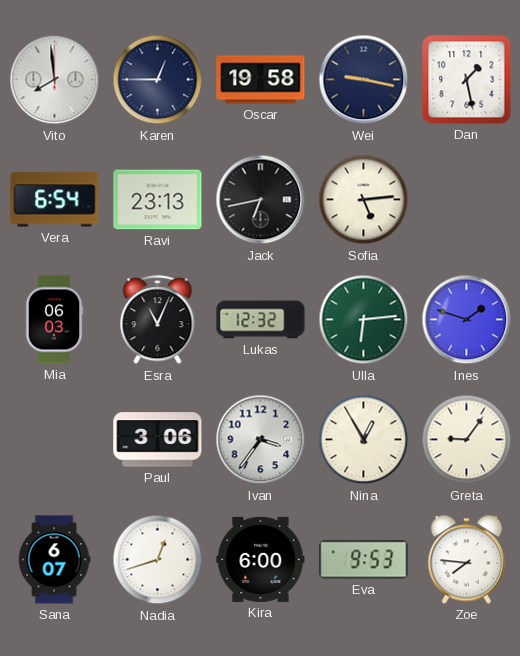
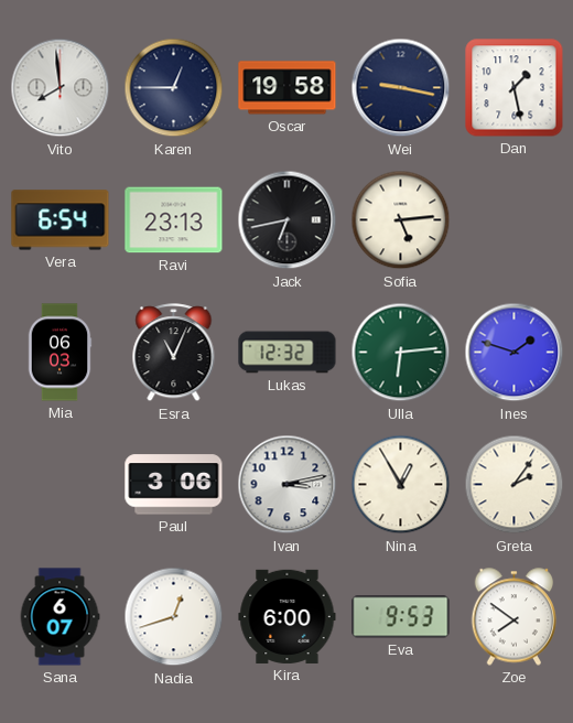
Ivan: 3:36 -> 3:13 (288, 485)
Greta: 9:06 -> 2:06 (515, 485)
Zoe: 7:46 -> 7:51 (515, 617)
